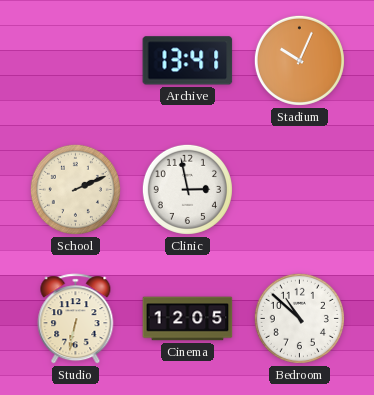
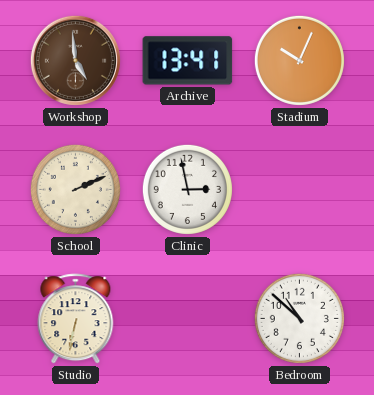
Workshop: none -> 4:59 (75, 60)
Cinema: 12:05 -> none (188, 319)
